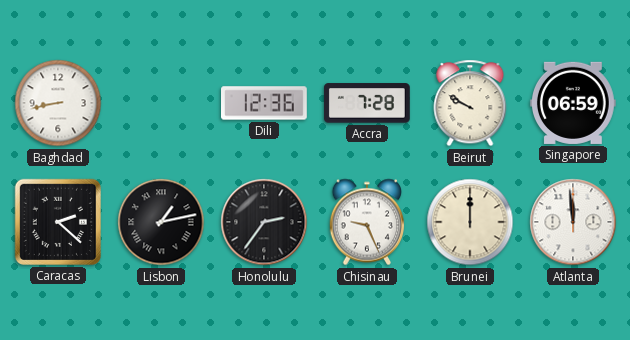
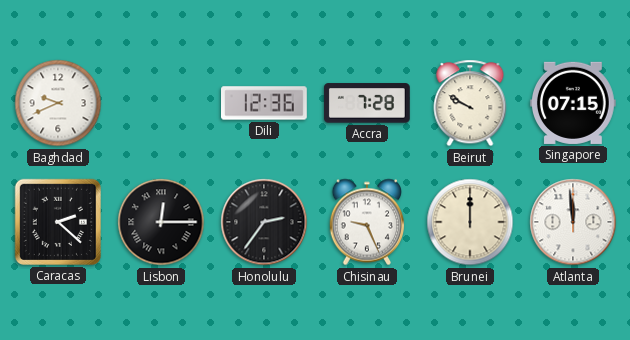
Baghdad: 8:43 -> 9:41 (58, 103)
Singapore: 06:59 -> 07:15 (573, 103)
Lisbon: 1:13 -> 12:15 (161, 222)
